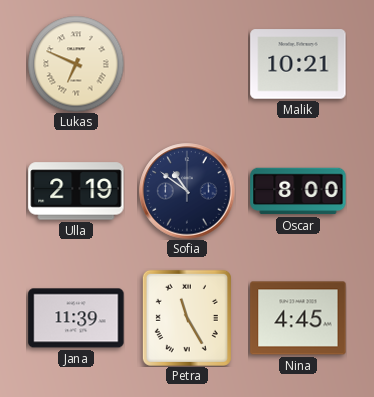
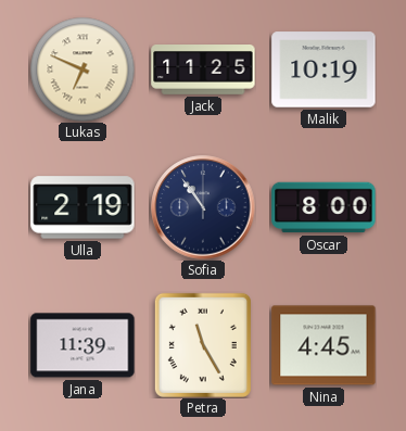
Jack: none -> 11:25 (203, 71)
Malik: 10:21 -> 10:19 (323, 69)
Sofia: 10:51 -> 10:54 (203, 207)
